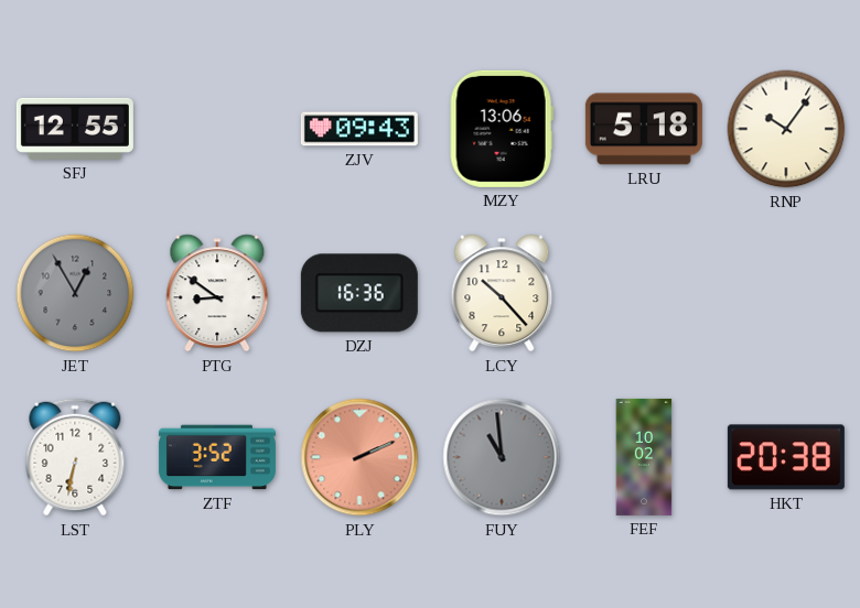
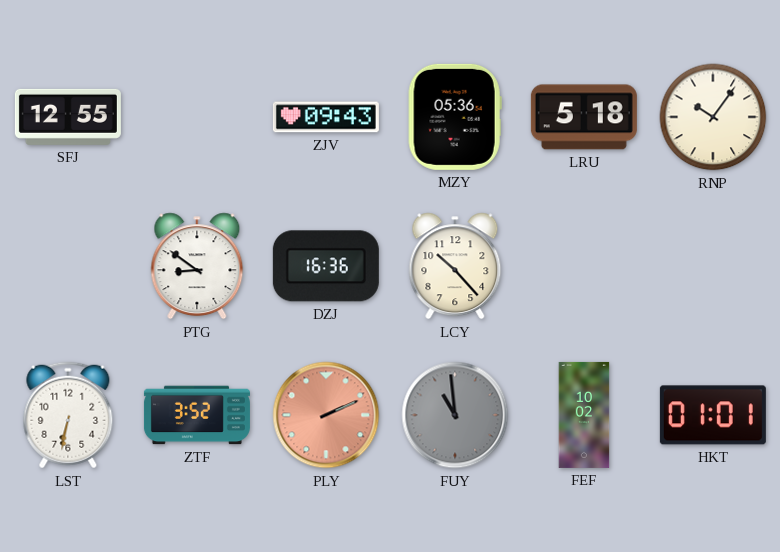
MZY: 13:06 -> 05:36 (455, 117)
JET: 12:55 -> none (75, 293)
HKT: 20:38 -> 01:01 (713, 415)
